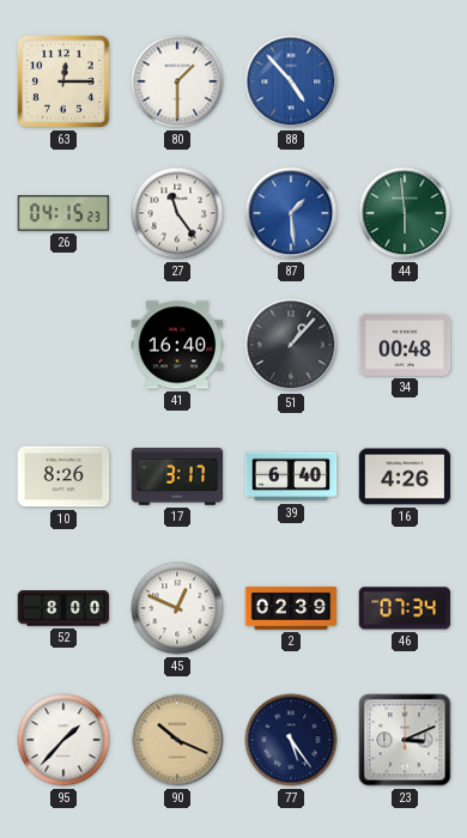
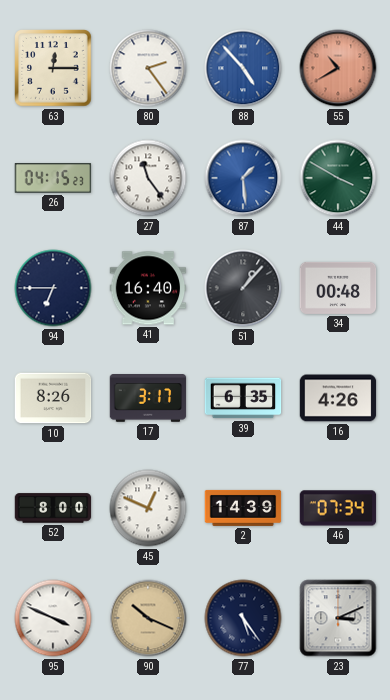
80: 1:30 -> 2:24 (148, 68)
55: none -> 10:40 (338, 68)
44: 5:59 -> 3:50 (338, 178)
94: none -> 6:45 (53, 288)
39: 6:40 -> 6:35 (243, 398)
2: 02:39 -> 14:39 (243, 508)
95: 1:37 -> 3:49 (53, 618)
